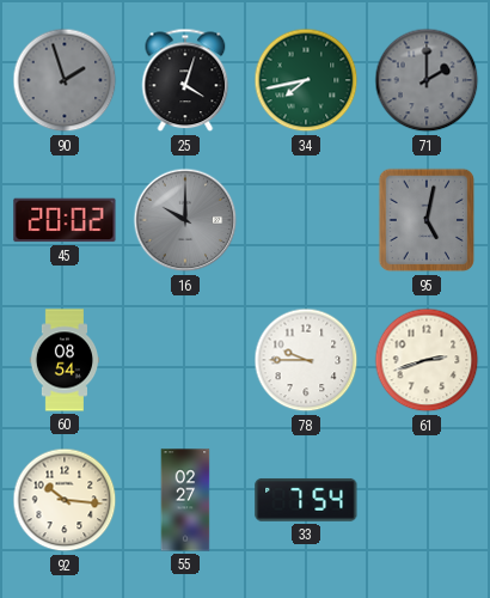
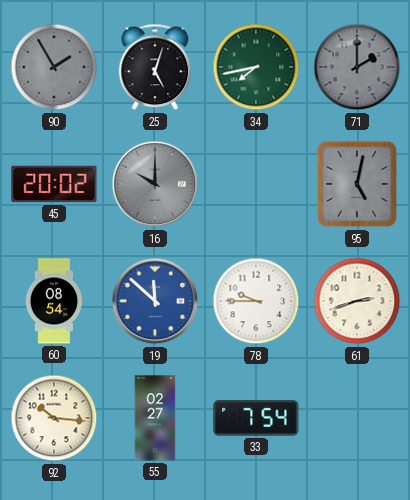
90: 1:57 -> 1:55 (54, 67)
25: 4:03 -> 5:03 (155, 67)
19: none -> 11:52 (155, 301)
